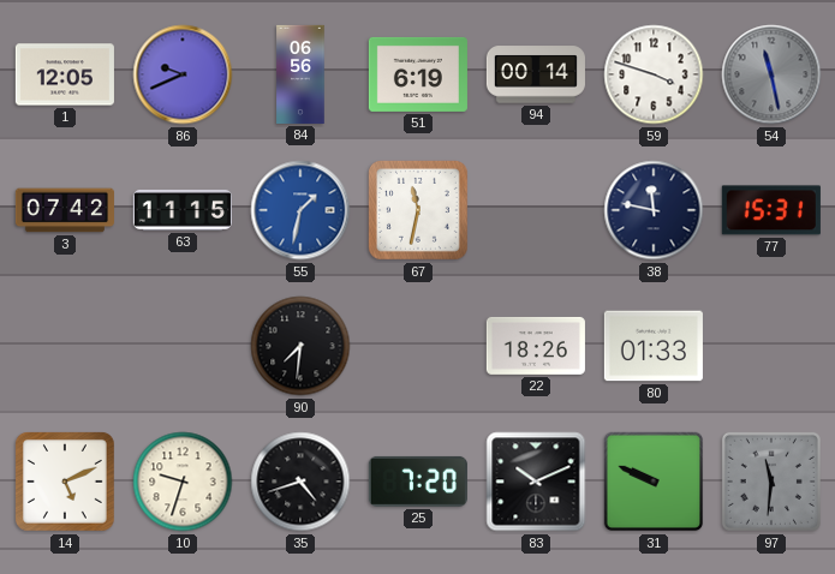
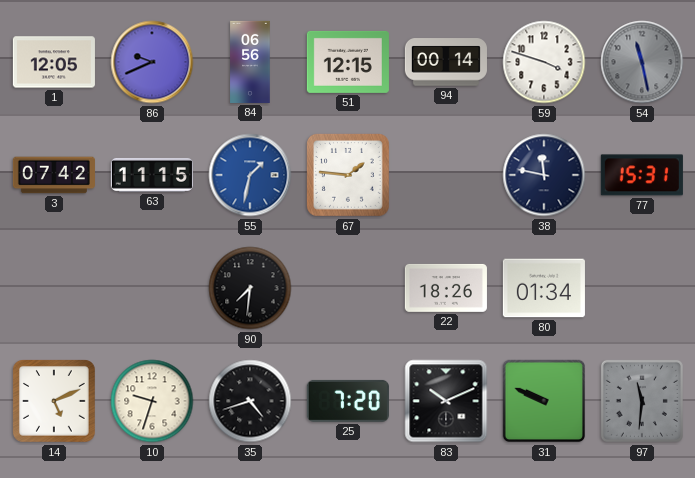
51: 6:19 -> 12:15 (348, 62)
67: 11:32 -> 1:46 (348, 175)
80: 01:33 -> 01:34 (544, 288)
